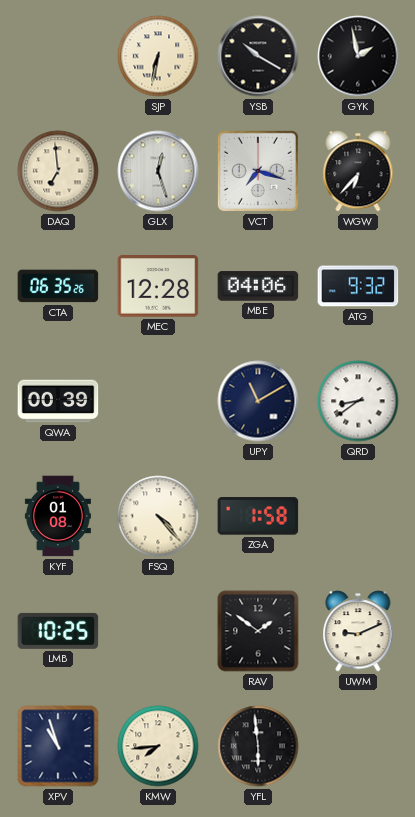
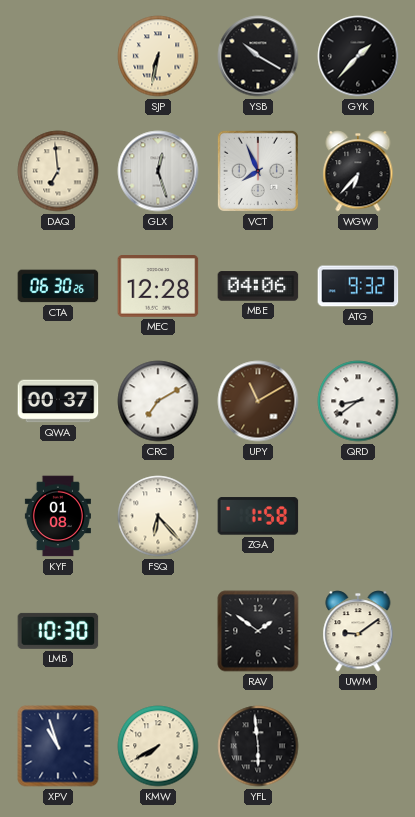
GYK: 1:58 -> 1:37 (358, 56)
VCT: 7:18 -> 7:56 (258, 171)
CTA: 06:35 -> 06:30 (58, 286)
QWA: 00:39 -> 00:37 (58, 401)
CRC: none -> 7:10 (158, 401)
UPY dial: navy -> brown (258, 401)
FSQ: 4:23 -> 6:23 (158, 516)
LMB: 10:25 -> 10:30 (58, 631)
UWM: 9:11 -> 9:09 (358, 631)
KMW: 7:44 -> 7:40 (158, 746)
